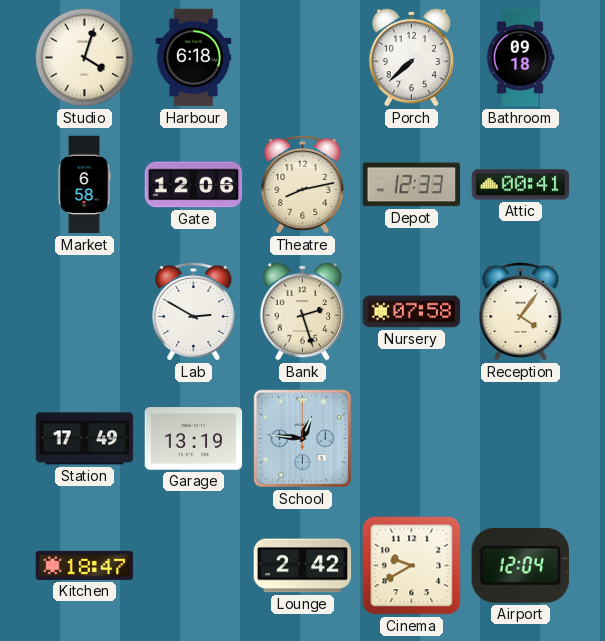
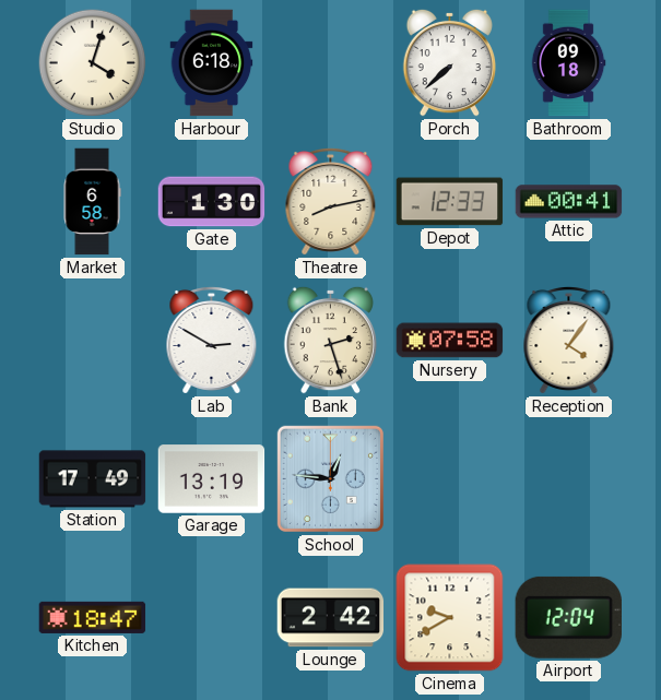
Gate: 12:06 -> 1:30 (212, 202)
